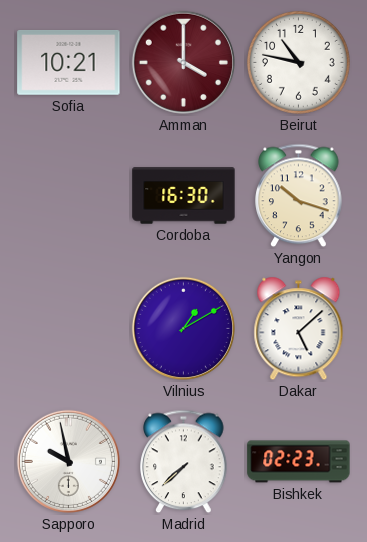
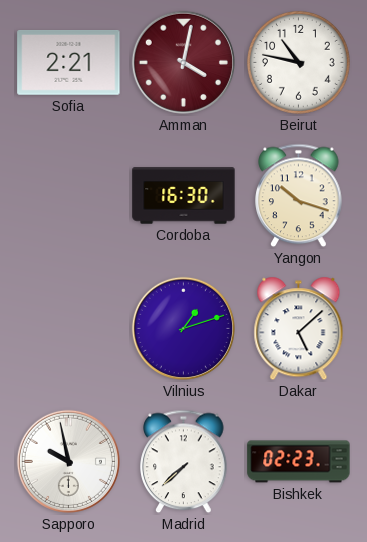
Sofia: 10:21 -> 2:21 (69, 63)
Amman: 4:00 -> 4:02 (183, 62)
Vilnius: 1:10 -> 1:12 (183, 328)
